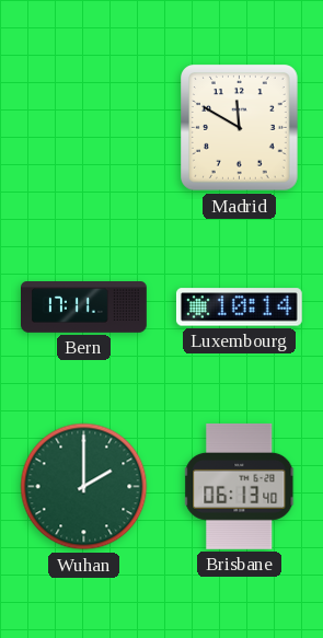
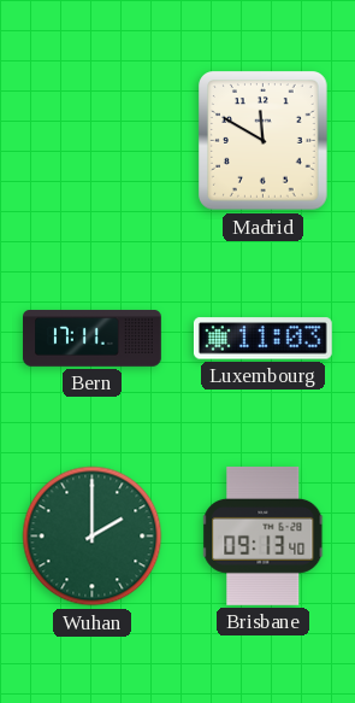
Luxembourg: 10:14 -> 11:03 (262, 339)
Brisbane: 06:13 -> 09:13 (264, 535)
